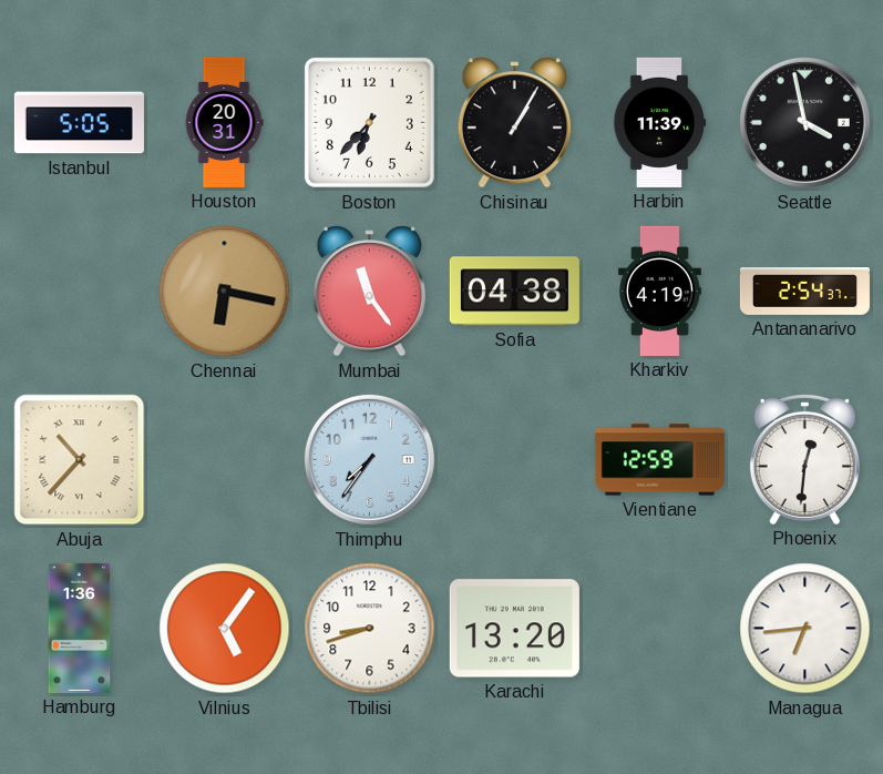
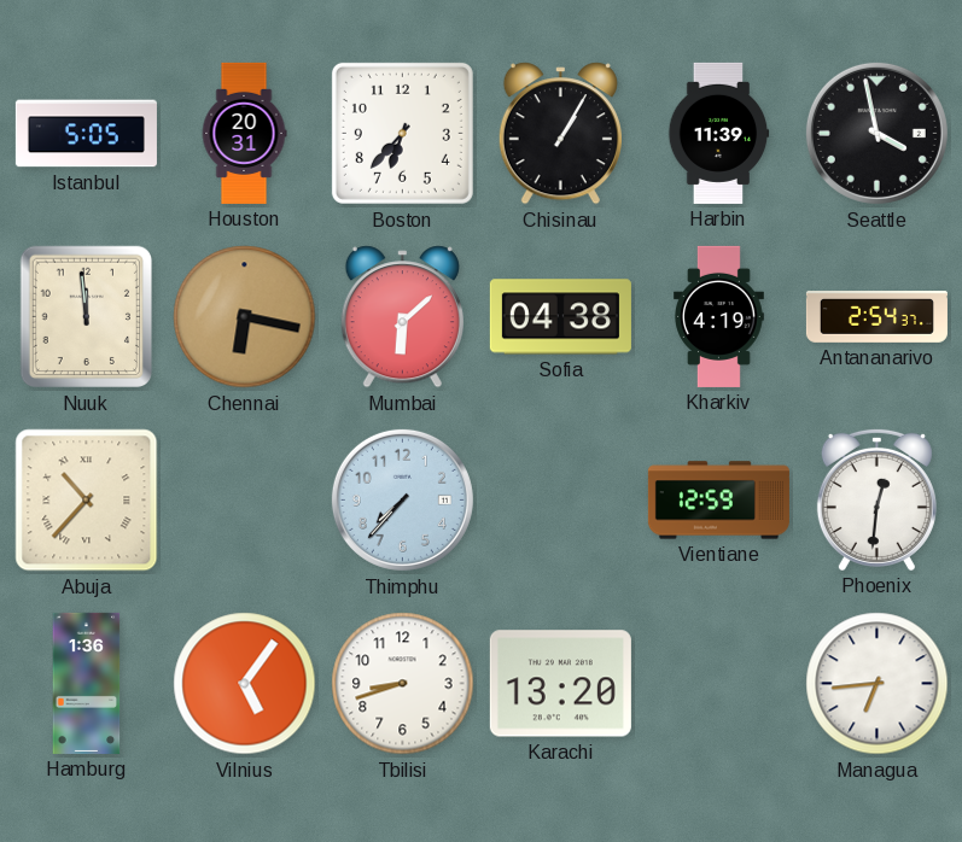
Nuuk: none -> 11:59 (86, 317)
Mumbai: 11:24 -> 6:08 (402, 317)
Thimphu: 7:36 -> 7:37 (402, 499)
